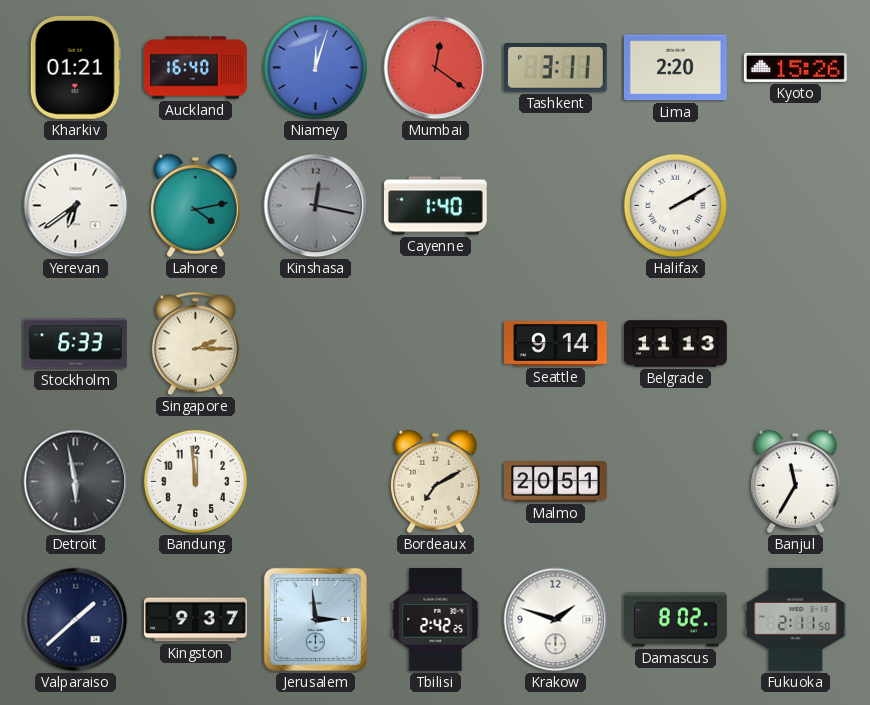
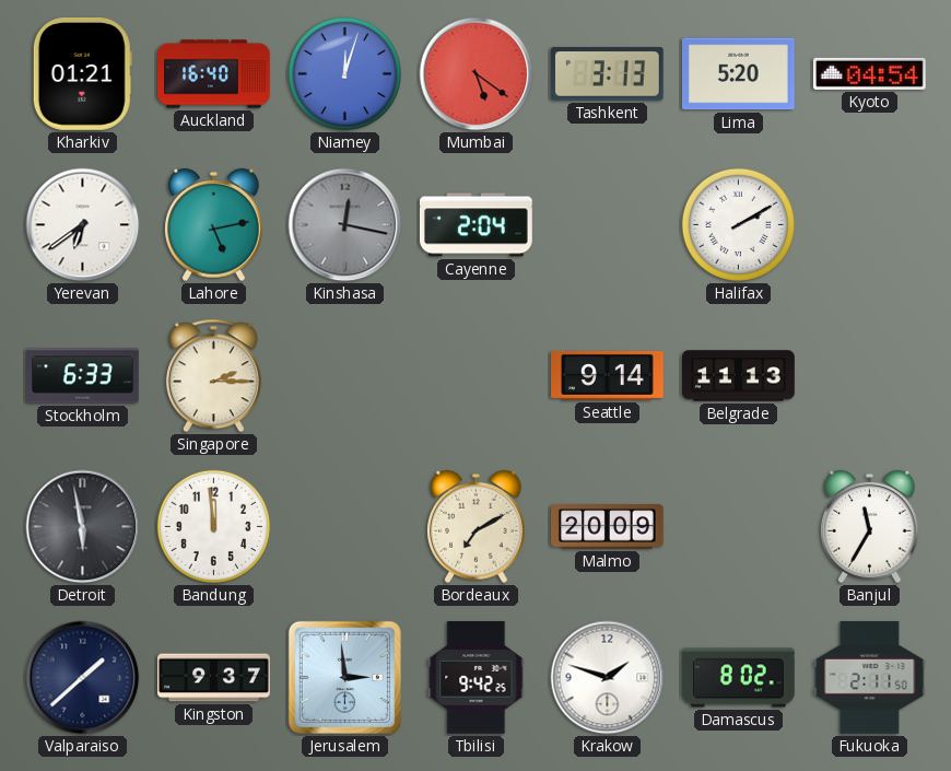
Mumbai: 12:21 -> 5:21 (477, 74)
Tashkent: 3:11 -> 3:13 (607, 74)
Lima: 2:20 -> 5:20 (738, 74)
Kyoto: 15:26 -> 04:54 (869, 73)
Lahore: 4:13 -> 5:13 (214, 225)
Cayenne: 1:40 -> 2:04 (477, 225)
Malmo: 20:51 -> 20:09 (608, 527)
Tbilisi: 2:42 -> 9:42 (477, 678)
